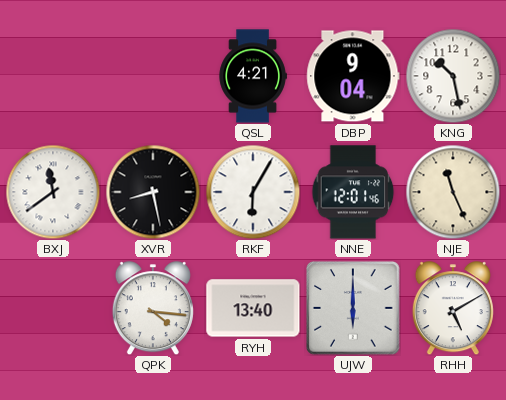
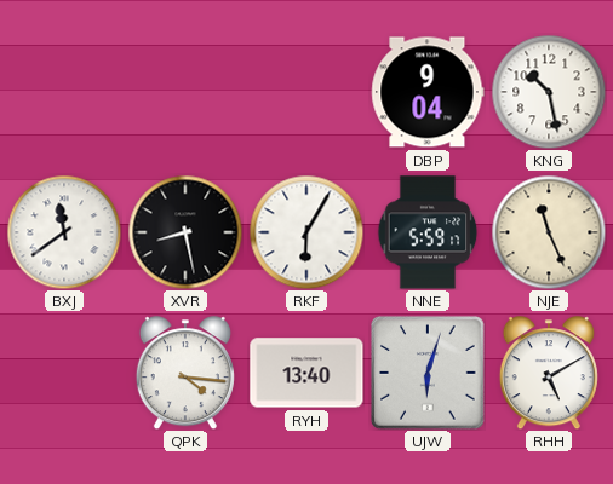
QSL: 4:21 -> none (253, 76)
NNE: 12:01 -> 5:59 (428, 232)
UJW: 6:00 -> 6:03 (429, 374)
